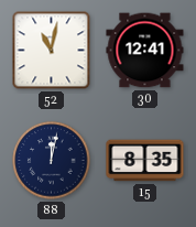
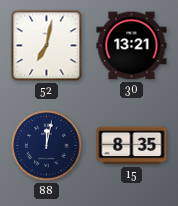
52: 11:02 -> 7:02 (47, 46)
30: 12:41 -> 13:21 (132, 46)
